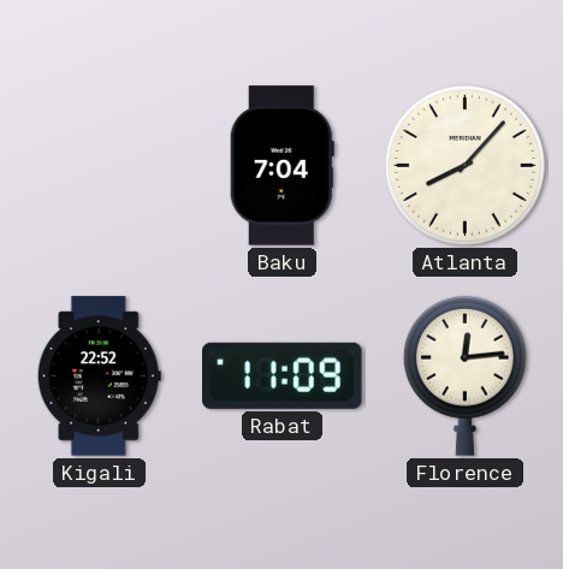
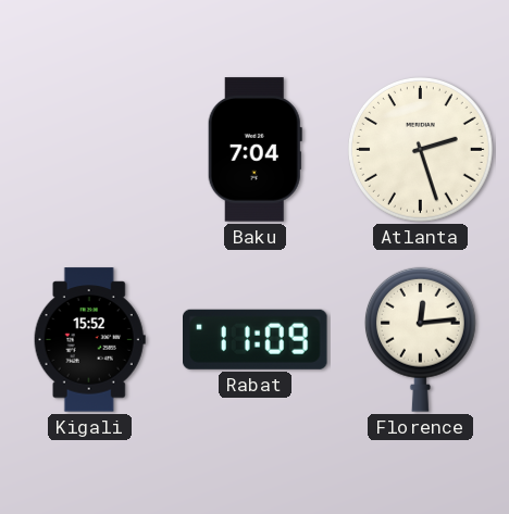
Atlanta: 8:07 -> 2:27 (420, 149)
Kigali: 22:52 -> 15:52 (89, 340)
